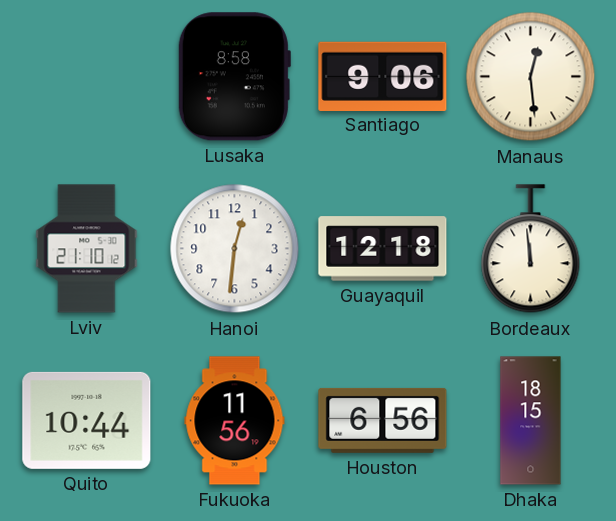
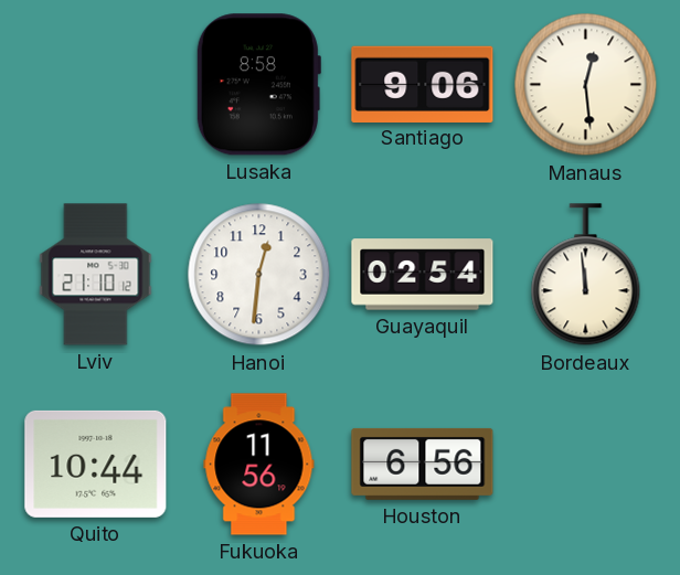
Guayaquil: 12:18 -> 02:54 (423, 275)
Dhaka: 18:15 -> none (531, 421)
